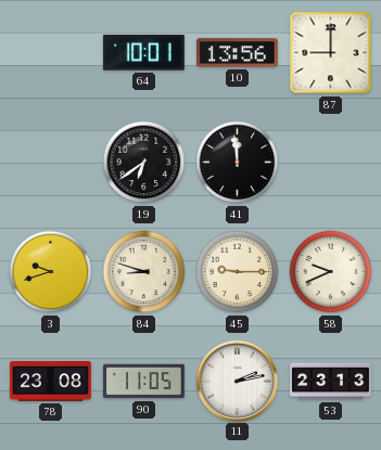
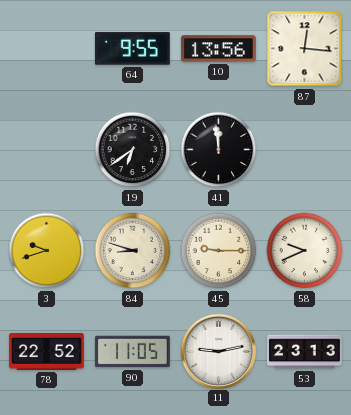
64: 10:01 -> 9:55 (132, 49)
87: 9:00 -> 12:16 (305, 49)
78: 23:08 -> 22:52 (47, 352)
11: 2:13 -> 9:13 (218, 351)
